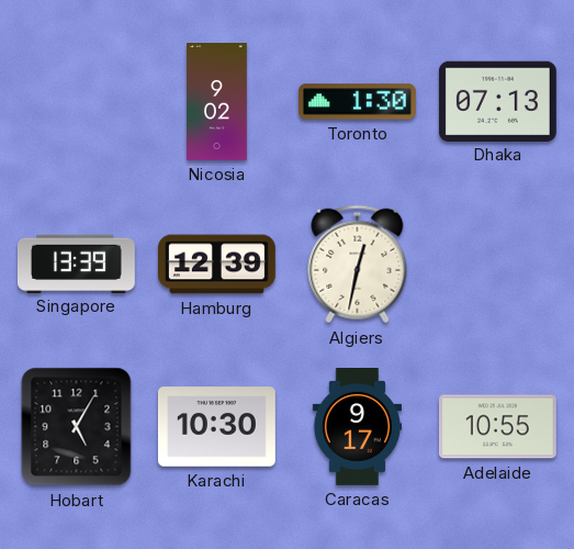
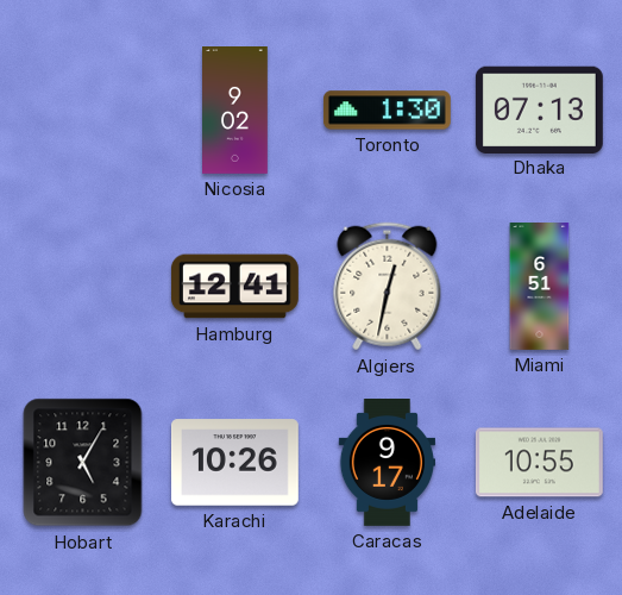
Singapore: 13:39 -> none (76, 264)
Hamburg: 12:39 -> 12:41 (235, 287)
Miami: none -> 6:51 (540, 287)
Karachi: 10:30 -> 10:26 (234, 463)
